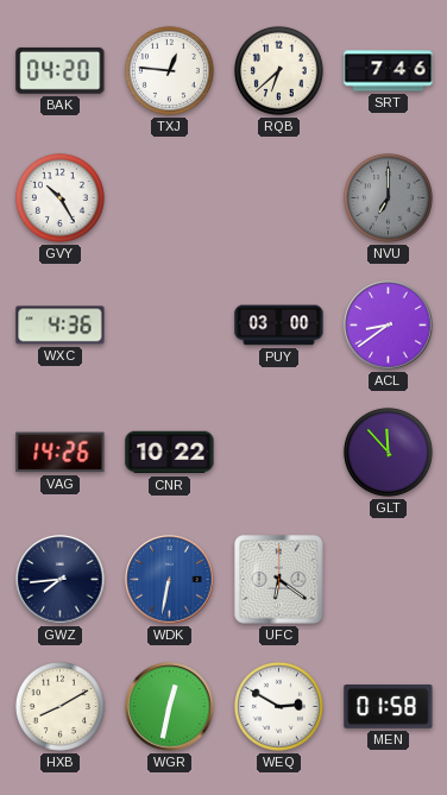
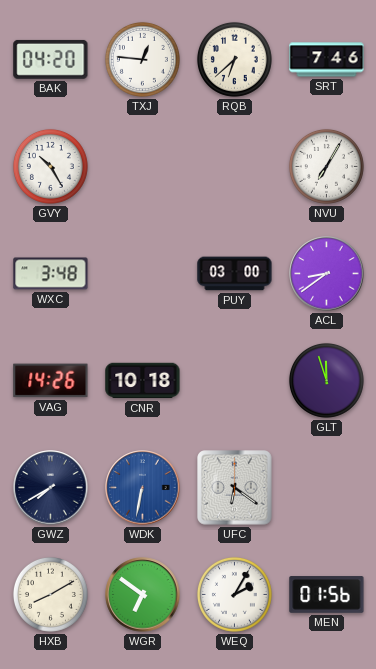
NVU: 7:00 -> 7:05 (326, 166)
NVU dial: grey -> white (326, 166)
WXC: 4:36 -> 3:48 (51, 274)
CNR: 10:22 -> 10:18 (143, 381)
GLT: 11:53 -> 11:57 (326, 380)
GWZ: 7:44 -> 7:40 (51, 488)
WGR: 12:32 -> 6:51 (143, 595)
WEQ: 2:50 -> 2:05 (234, 594)
MEN: 01:58 -> 01:56 (327, 595)
